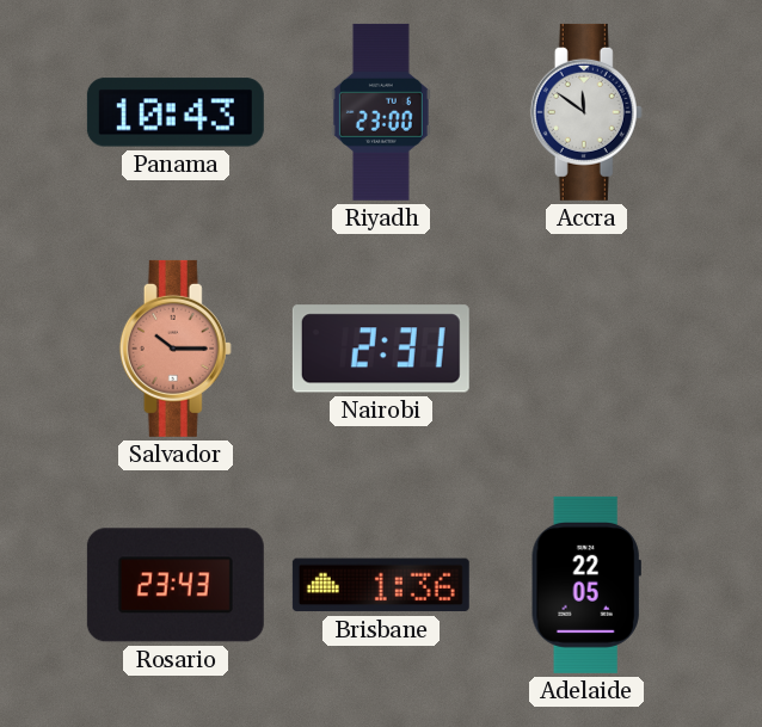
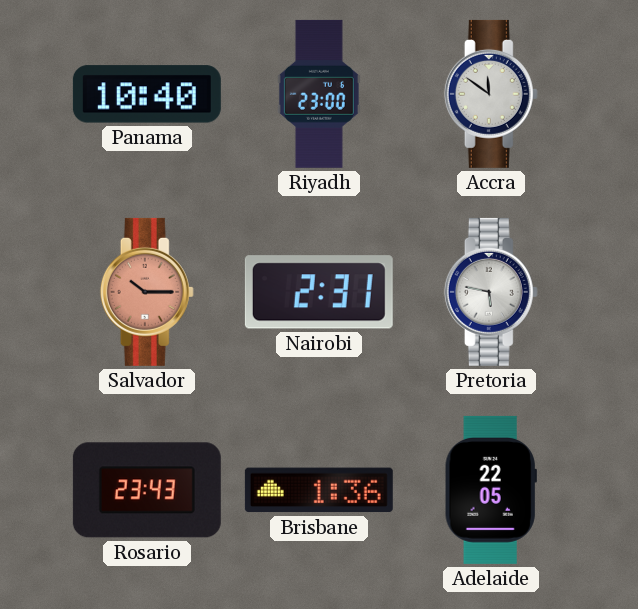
Panama: 10:43 -> 10:40 (147, 94)
Pretoria: none -> 5:47 (491, 292)
